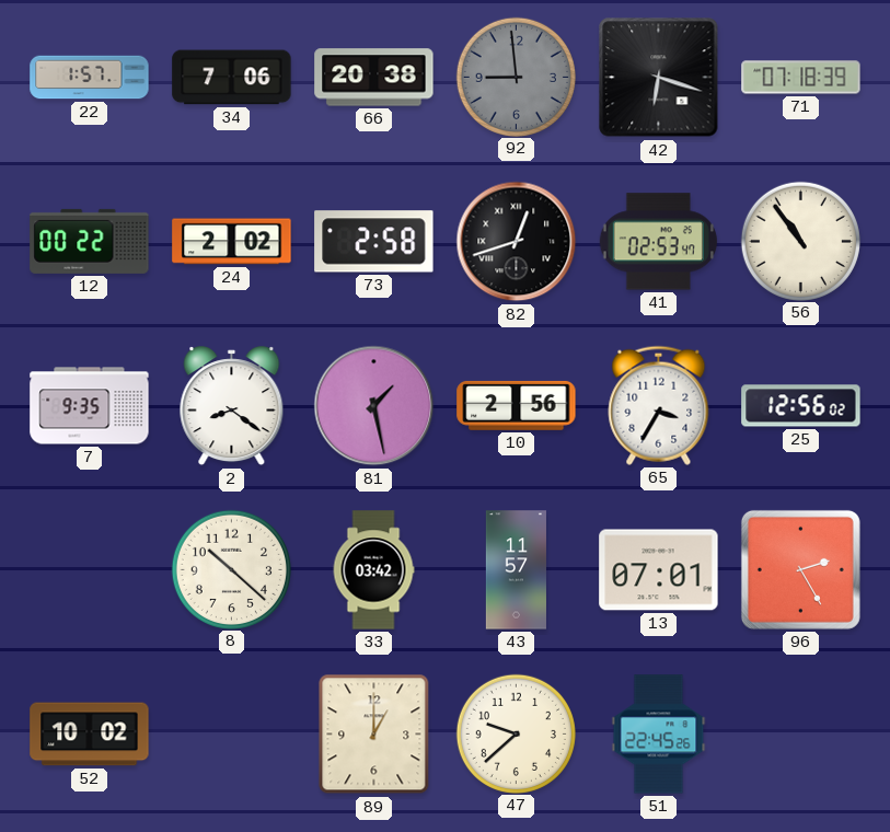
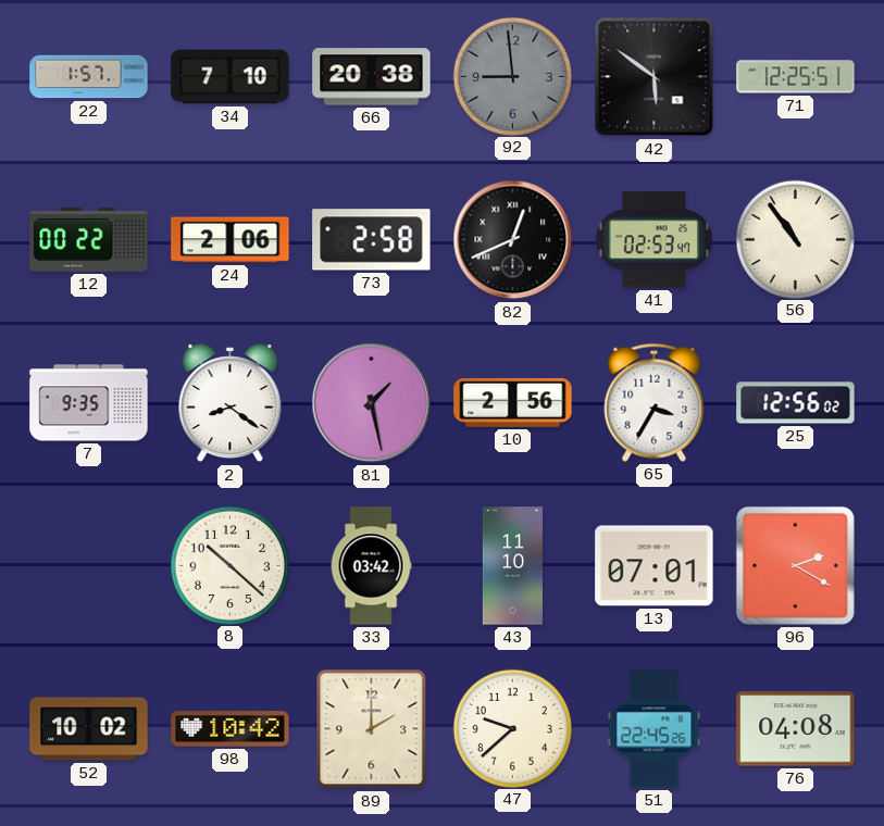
34: 7:06 -> 7:10 (231, 77)
42: 6:18 -> 5:51 (655, 77)
71: 07:18 -> 12:25 (796, 77)
24: 2:02 -> 2:06 (231, 240)
82: 12:42 -> 12:41 (513, 240)
43: 11:57 -> 11:10 (512, 566)
96: 2:25 -> 2:20 (795, 565)
98: none -> 10:42 (231, 729)
89: 1:00 -> 2:00 (372, 729)
76: none -> 04:08 (796, 729)
